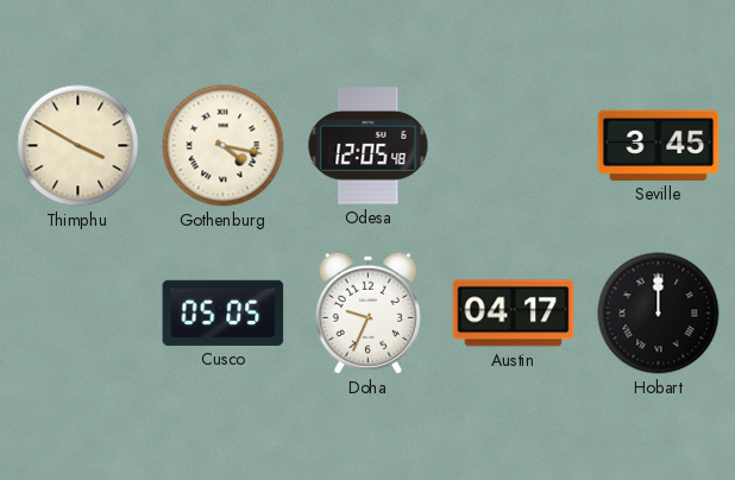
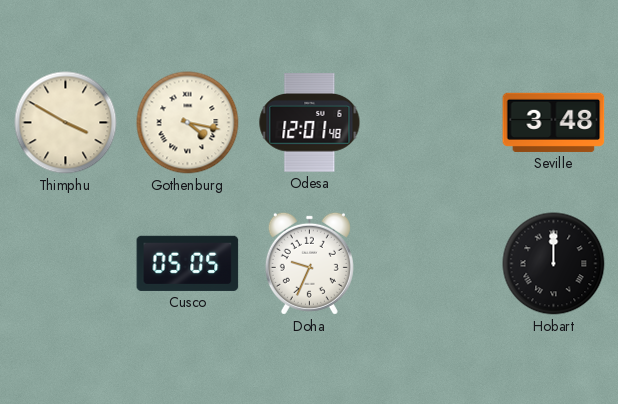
Odesa: 12:05 -> 12:01 (310, 123)
Seville: 3:45 -> 3:48 (554, 122)
Austin: 04:17 -> none (514, 314)
